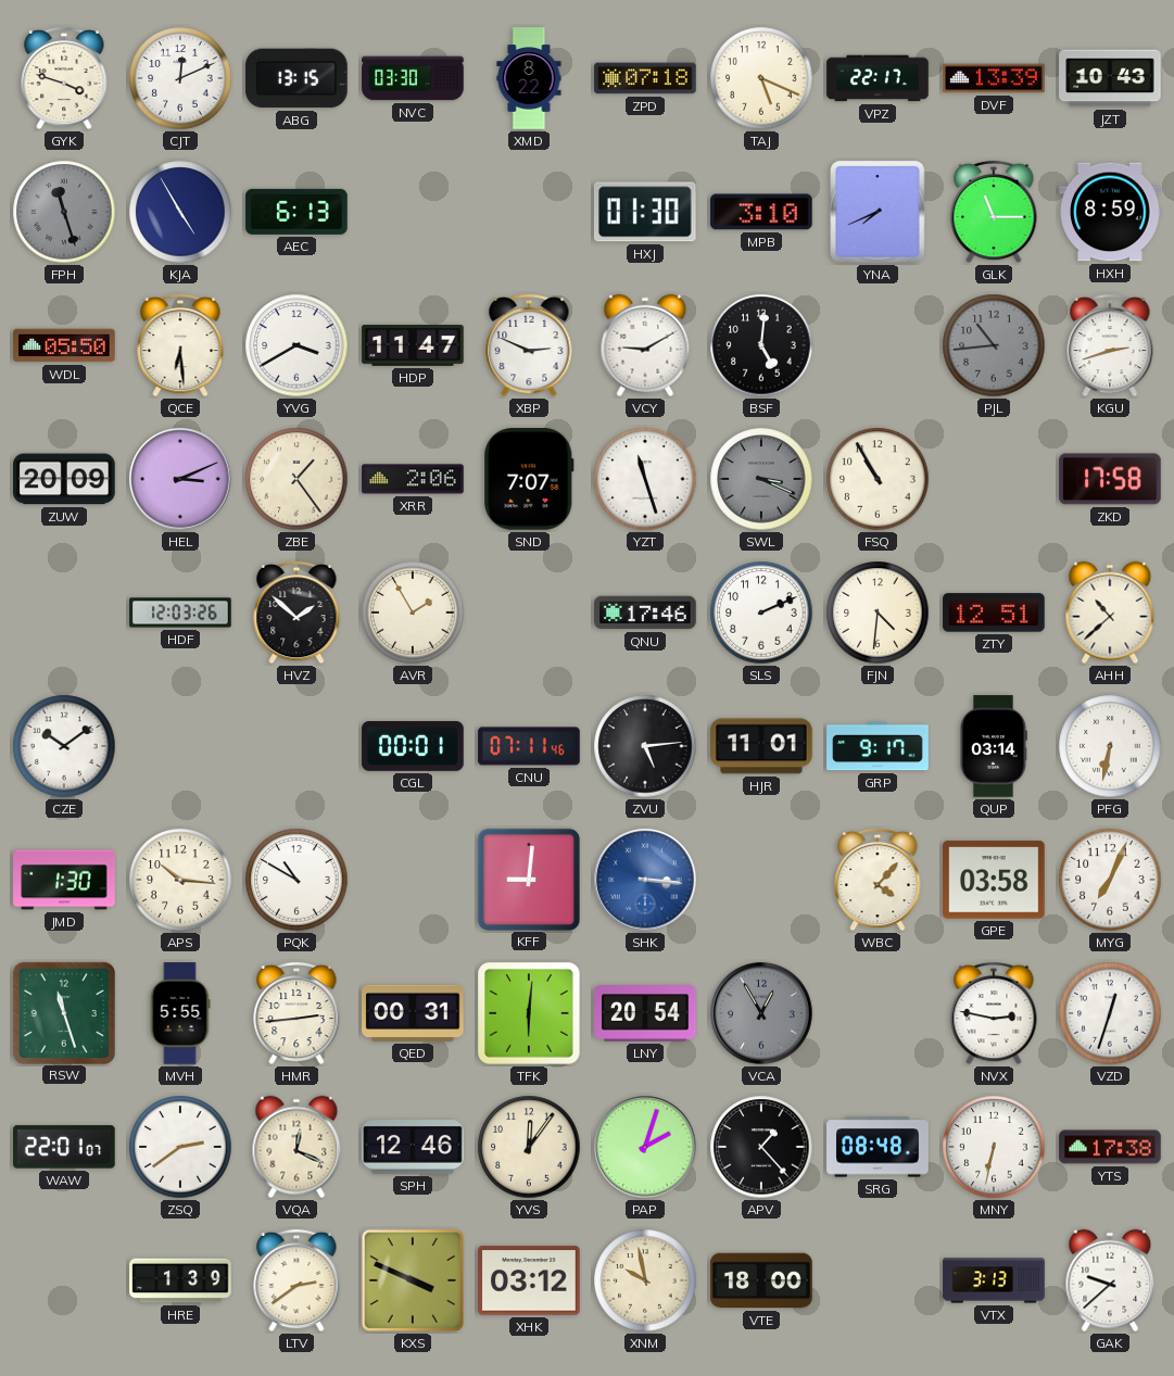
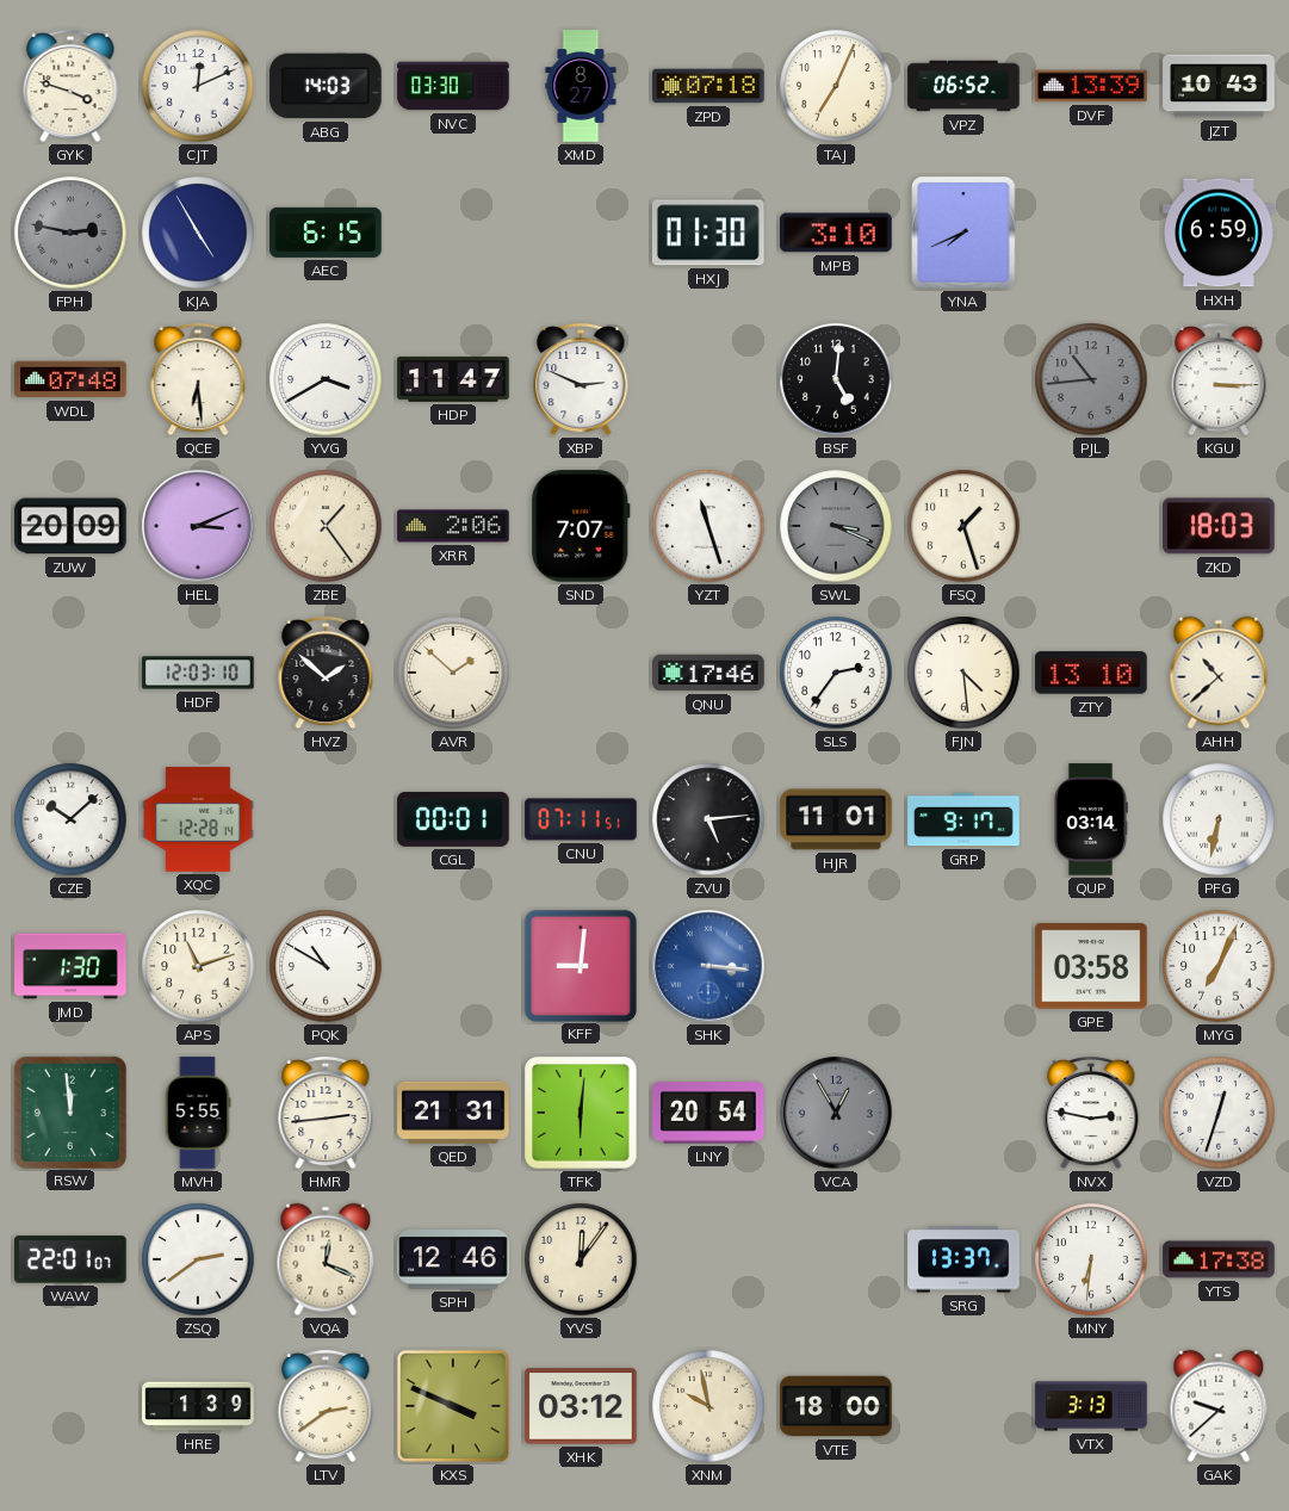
ABG: 13:15 -> 14:03 (326, 86)
XMD: 8:22 -> 8:27 (581, 86)
TAJ: 5:19 -> 7:04 (836, 86)
VPZ: 22:17 -> 06:52 (963, 86)
FPH: 11:27 -> 2:47 (70, 233)
AEC: 6:13 -> 6:15 (326, 233)
GLK: 11:15 -> none (994, 212)
HXH: 8:59 -> 6:59 (1219, 233)
WDL: 05:50 -> 07:48 (70, 379)
VCY: 9:10 -> none (645, 345)
KGU: 2:42 -> 3:15 (1219, 379)
FSQ: 10:55 -> 1:27 (963, 526)
ZKD: 17:58 -> 18:03 (1219, 526)
HDF: 12:03:26 -> 12:03:10 (198, 673)
AVR: 1:55 -> 1:52 (453, 673)
SLS: 2:11 -> 2:36 (836, 673)
FJN: 4:31 -> 4:29 (963, 673)
ZTY: 12:51 -> 13:10 (1091, 673)
CZE: 10:09 -> 10:08 (70, 819)
XQC: none -> 12:28 (198, 819)
CNU: 07:11:46 -> 07:11:51 (581, 819)
APS: 10:16 -> 11:12 (198, 966)
WBC: 4:07 -> none (878, 880)
RSW: 11:27 -> 11:59 (69, 1111)
QED: 00:31 -> 21:31 (453, 1113)
PAP: 2:03 -> none (645, 1147)
APV: 1:23 -> none (761, 1147)
SRG: 08:48 -> 13:37 (963, 1259)
MNY: 6:32 -> 6:31 (1091, 1259)
